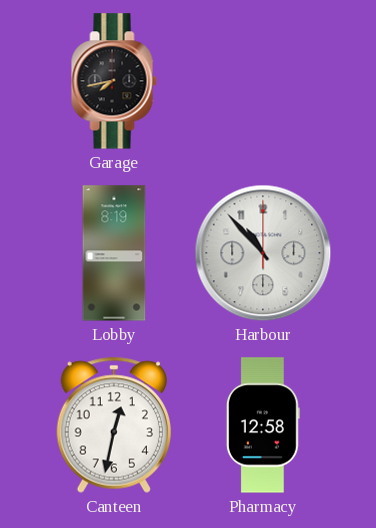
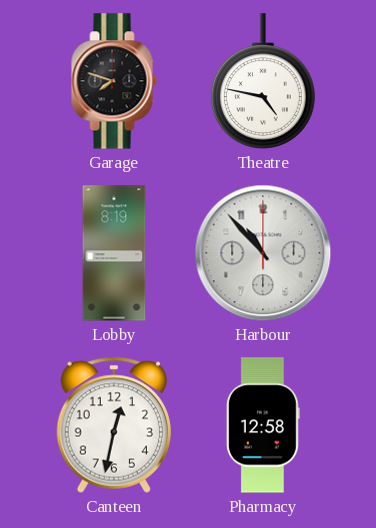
Garage: 7:43 -> 7:48 (114, 81)
Theatre: none -> 4:47 (263, 81)
